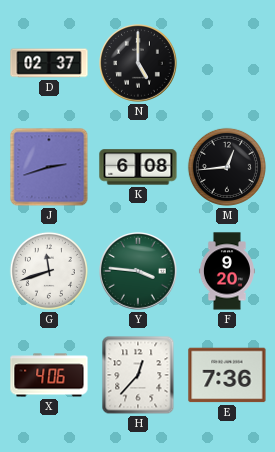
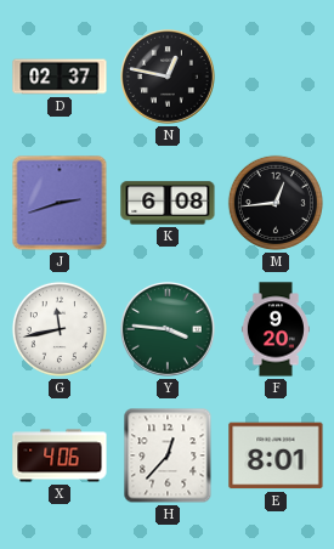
N: 5:00 -> 12:47 (169, 78)
G: 11:42 -> 11:43 (60, 329)
E: 7:36 -> 8:01 (276, 455)
